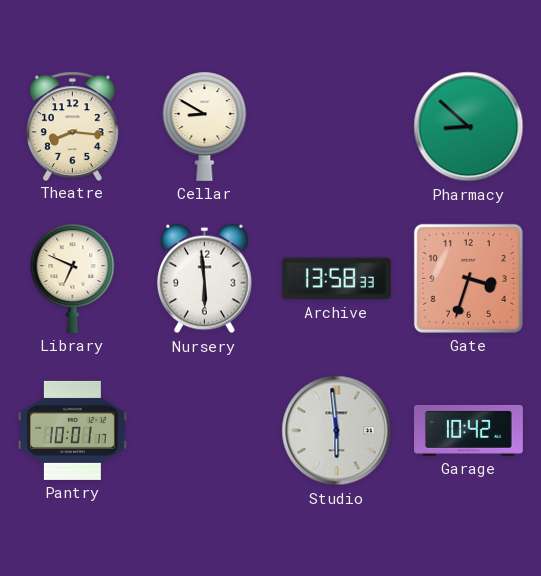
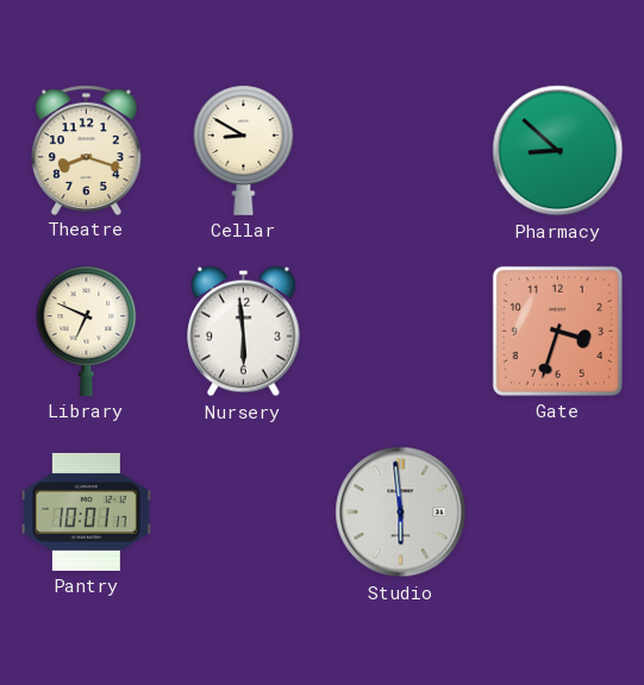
Theatre: 8:16 -> 8:18 (87, 150)
Archive: 13:58 -> none (336, 279)
Garage: 10:42 -> none (469, 430)
